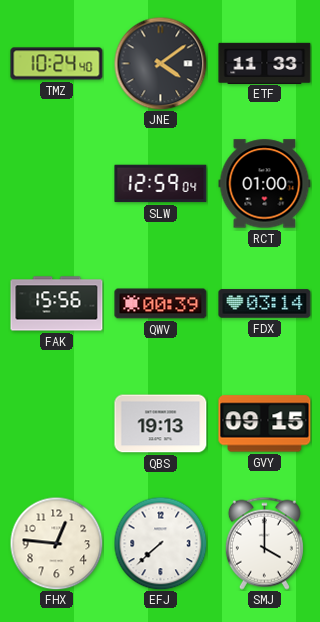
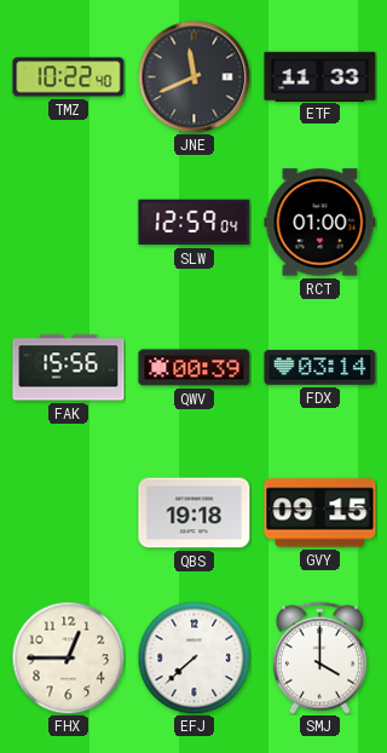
TMZ: 10:24 -> 10:22 (69, 77)
JNE: 4:09 -> 11:41 (193, 76)
QBS: 19:13 -> 19:18 (195, 513)
FHX: 12:46 -> 12:45 (68, 657)
